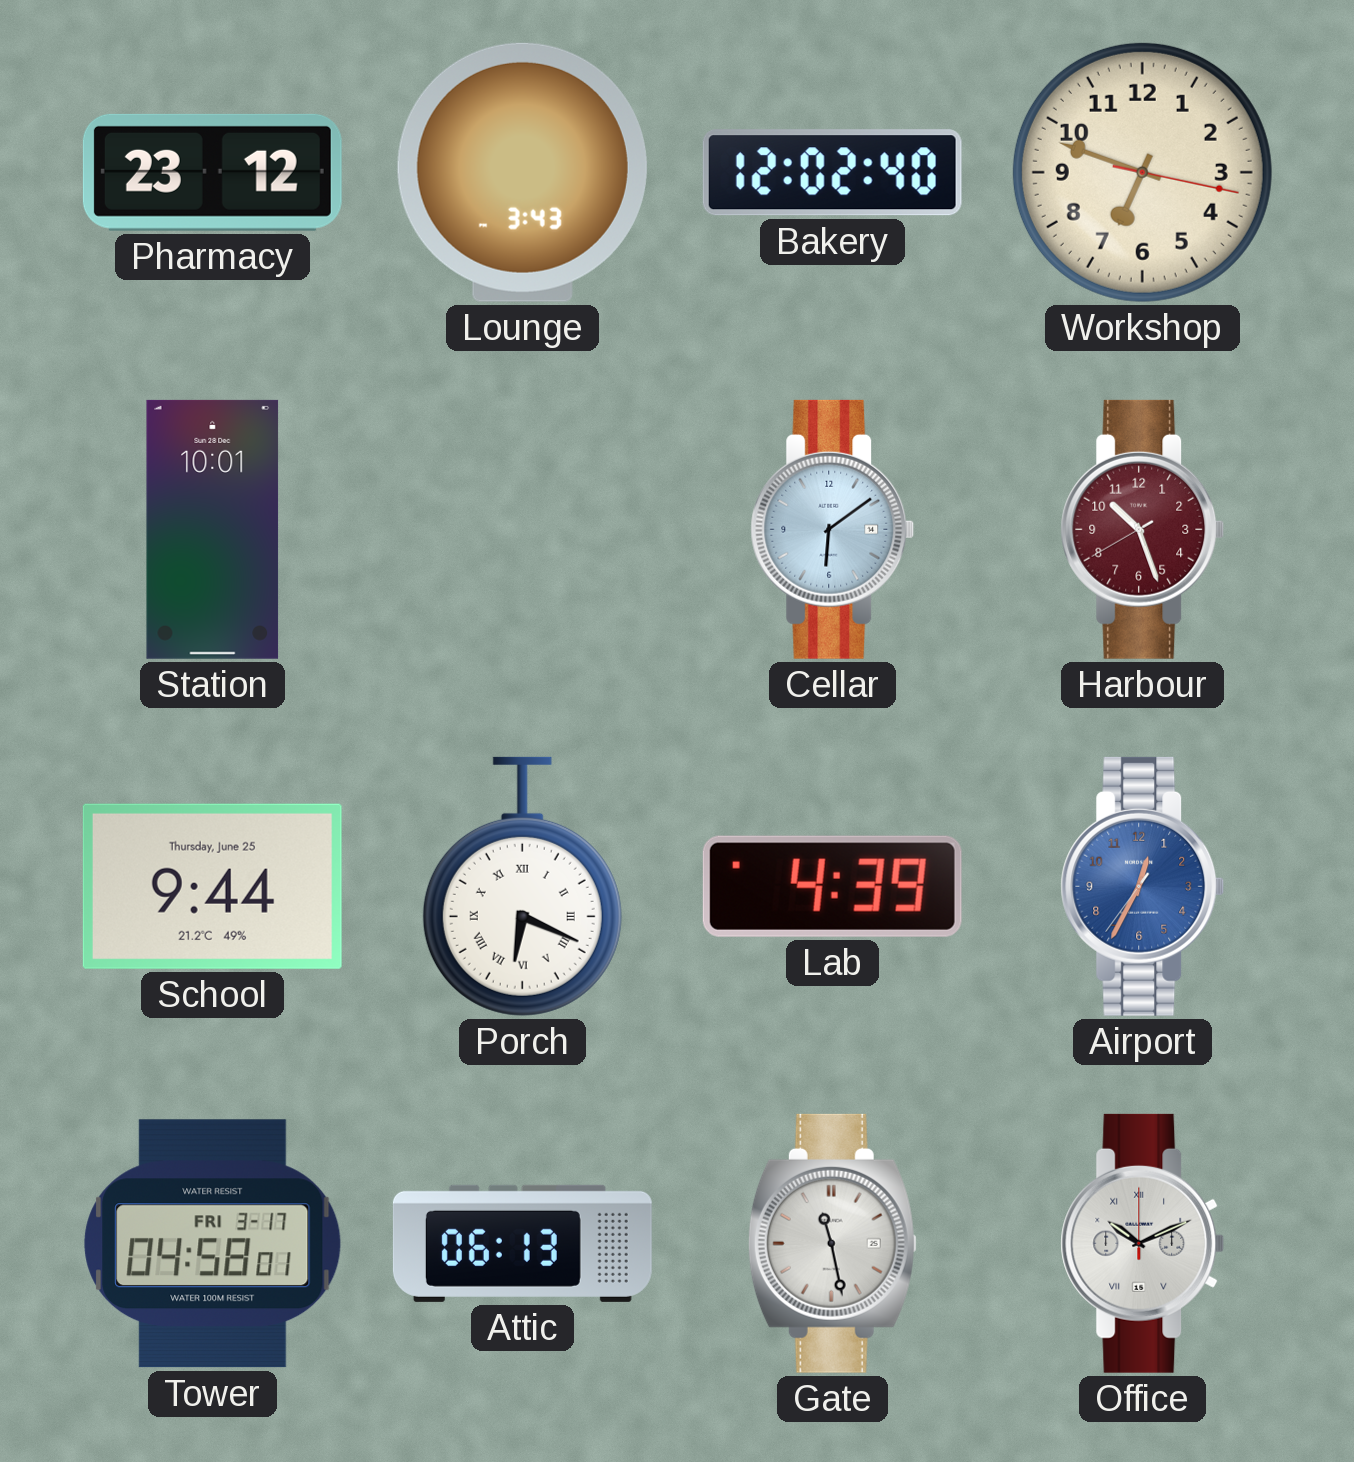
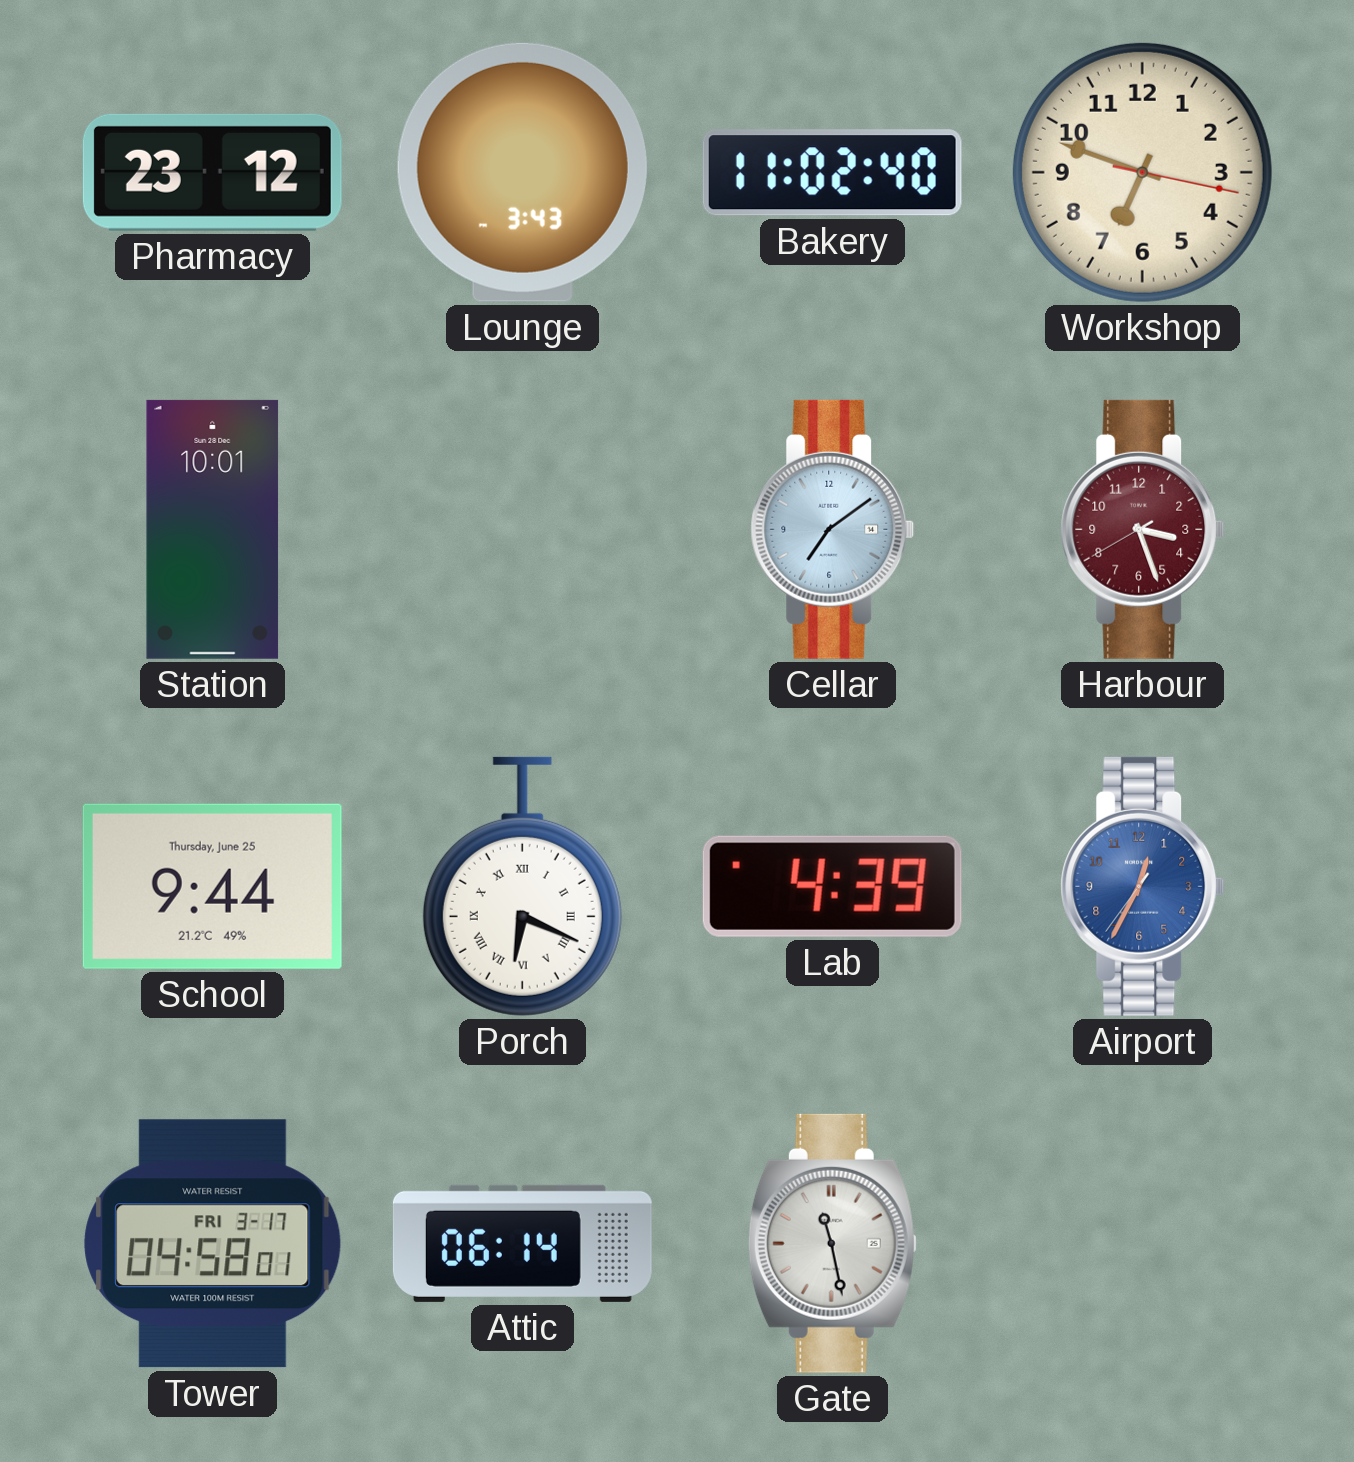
Bakery: 12:02 -> 11:02 (832, 173)
Cellar: 6:09 -> 7:09 (833, 529)
Harbour: 10:26 -> 3:26 (1143, 529)
Attic: 06:13 -> 06:14 (522, 1243)
Office: 10:11 -> none (1143, 1243)
